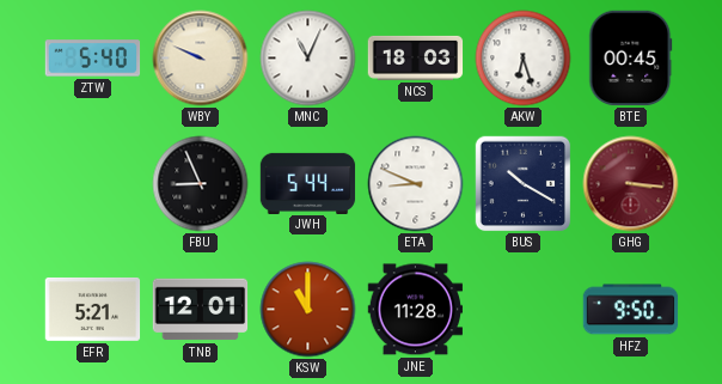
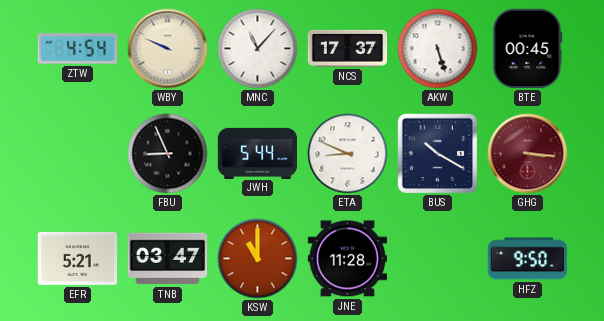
ZTW: 5:40 -> 4:54 (78, 49)
MNC: 11:04 -> 11:07 (258, 49)
NCS: 18:03 -> 17:37 (348, 48)
AKW: 6:27 -> 5:27 (438, 49)
TNB: 12:01 -> 03:47 (168, 259)
